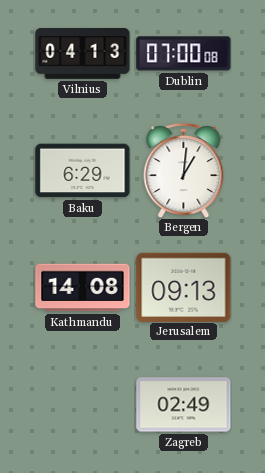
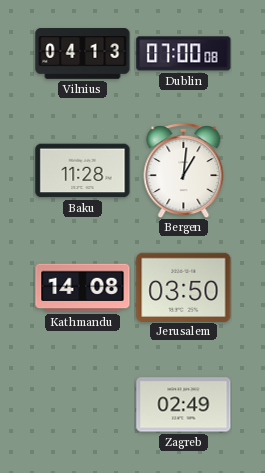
Baku: 6:29 -> 11:28 (83, 171)
Jerusalem: 09:13 -> 03:50 (184, 287)
